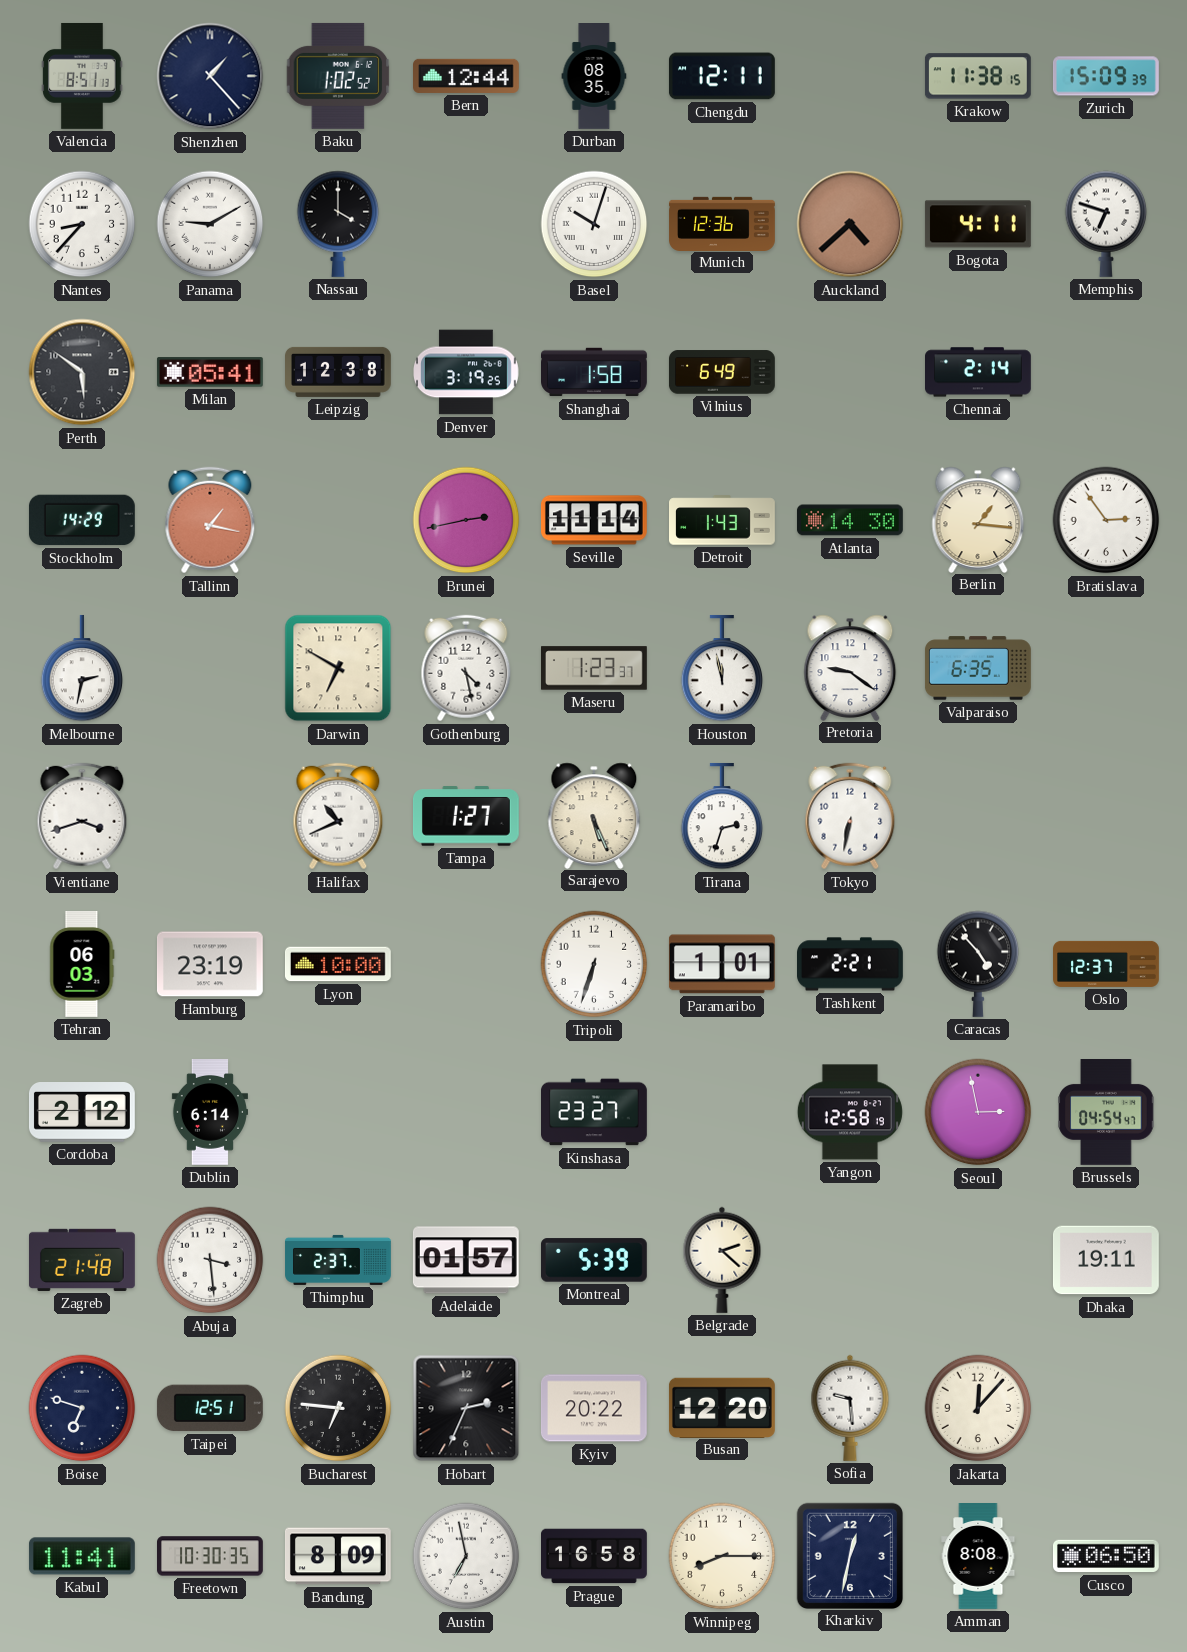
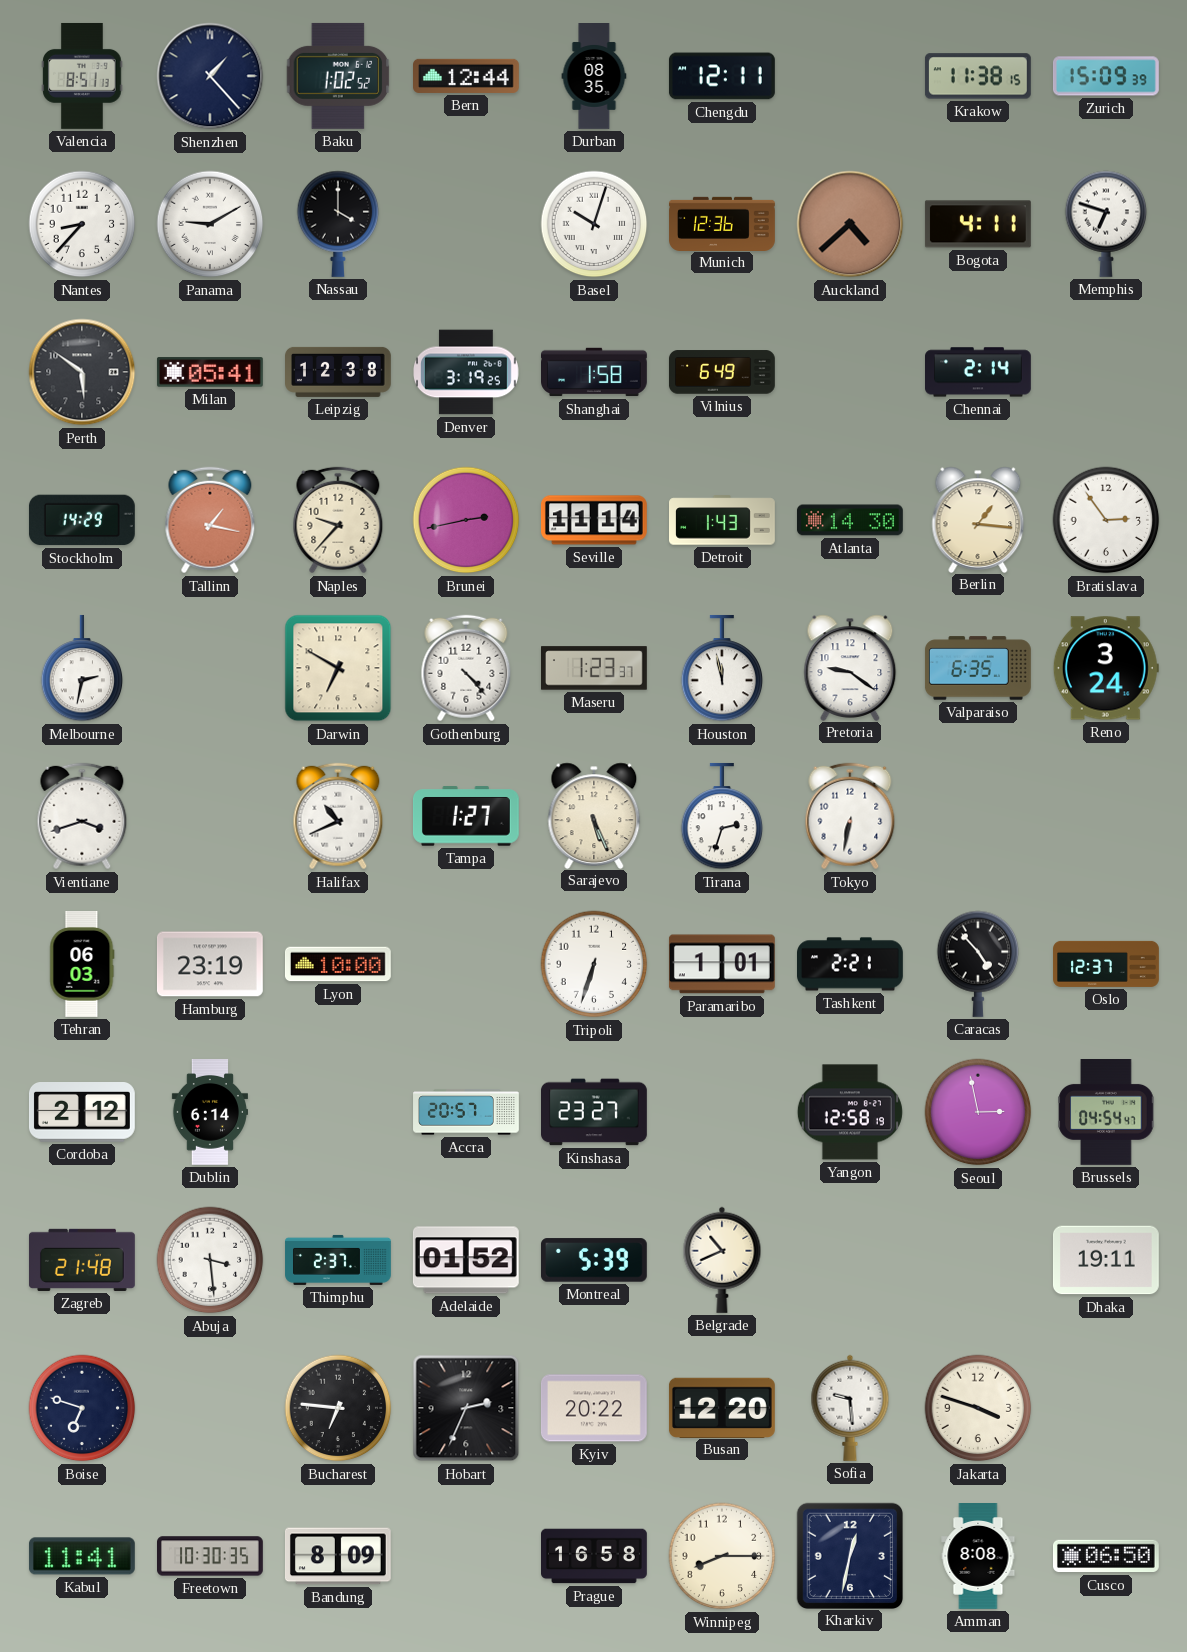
Naples: none -> 9:37 (338, 520)
Gothenburg: 4:28 -> 4:23 (466, 668)
Reno: none -> 3:24 (1106, 668)
Accra: none -> 20:57 (466, 1112)
Adelaide: 01:57 -> 01:52 (466, 1260)
Belgrade: 2:22 -> 10:41 (722, 1260)
Taipei: 12:51 -> none (210, 1408)
Jakarta: 12:07 -> 3:48 (978, 1408)
Austin: 6:58 -> none (466, 1556)
